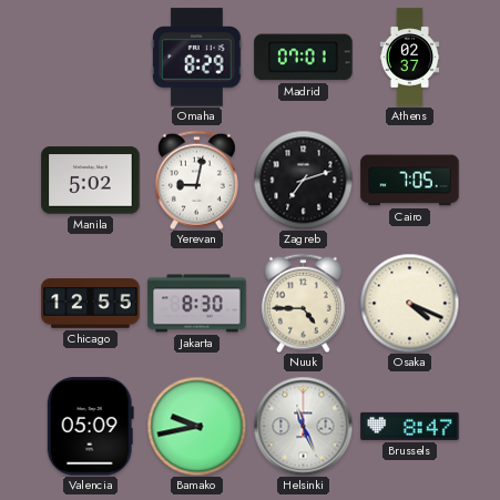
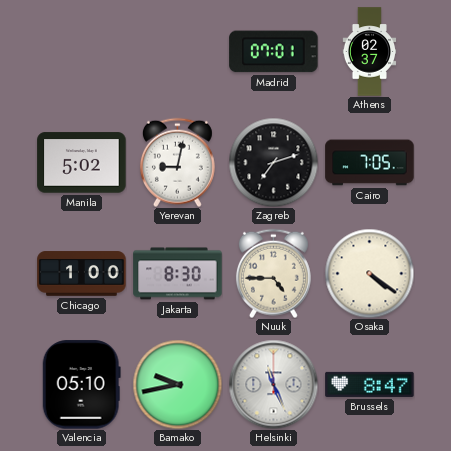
Omaha: 8:29 -> none (197, 58)
Chicago: 12:55 -> 1:00 (82, 274)
Osaka: 4:19 -> 4:21 (369, 273)
Valencia: 05:09 -> 05:10 (81, 385)
